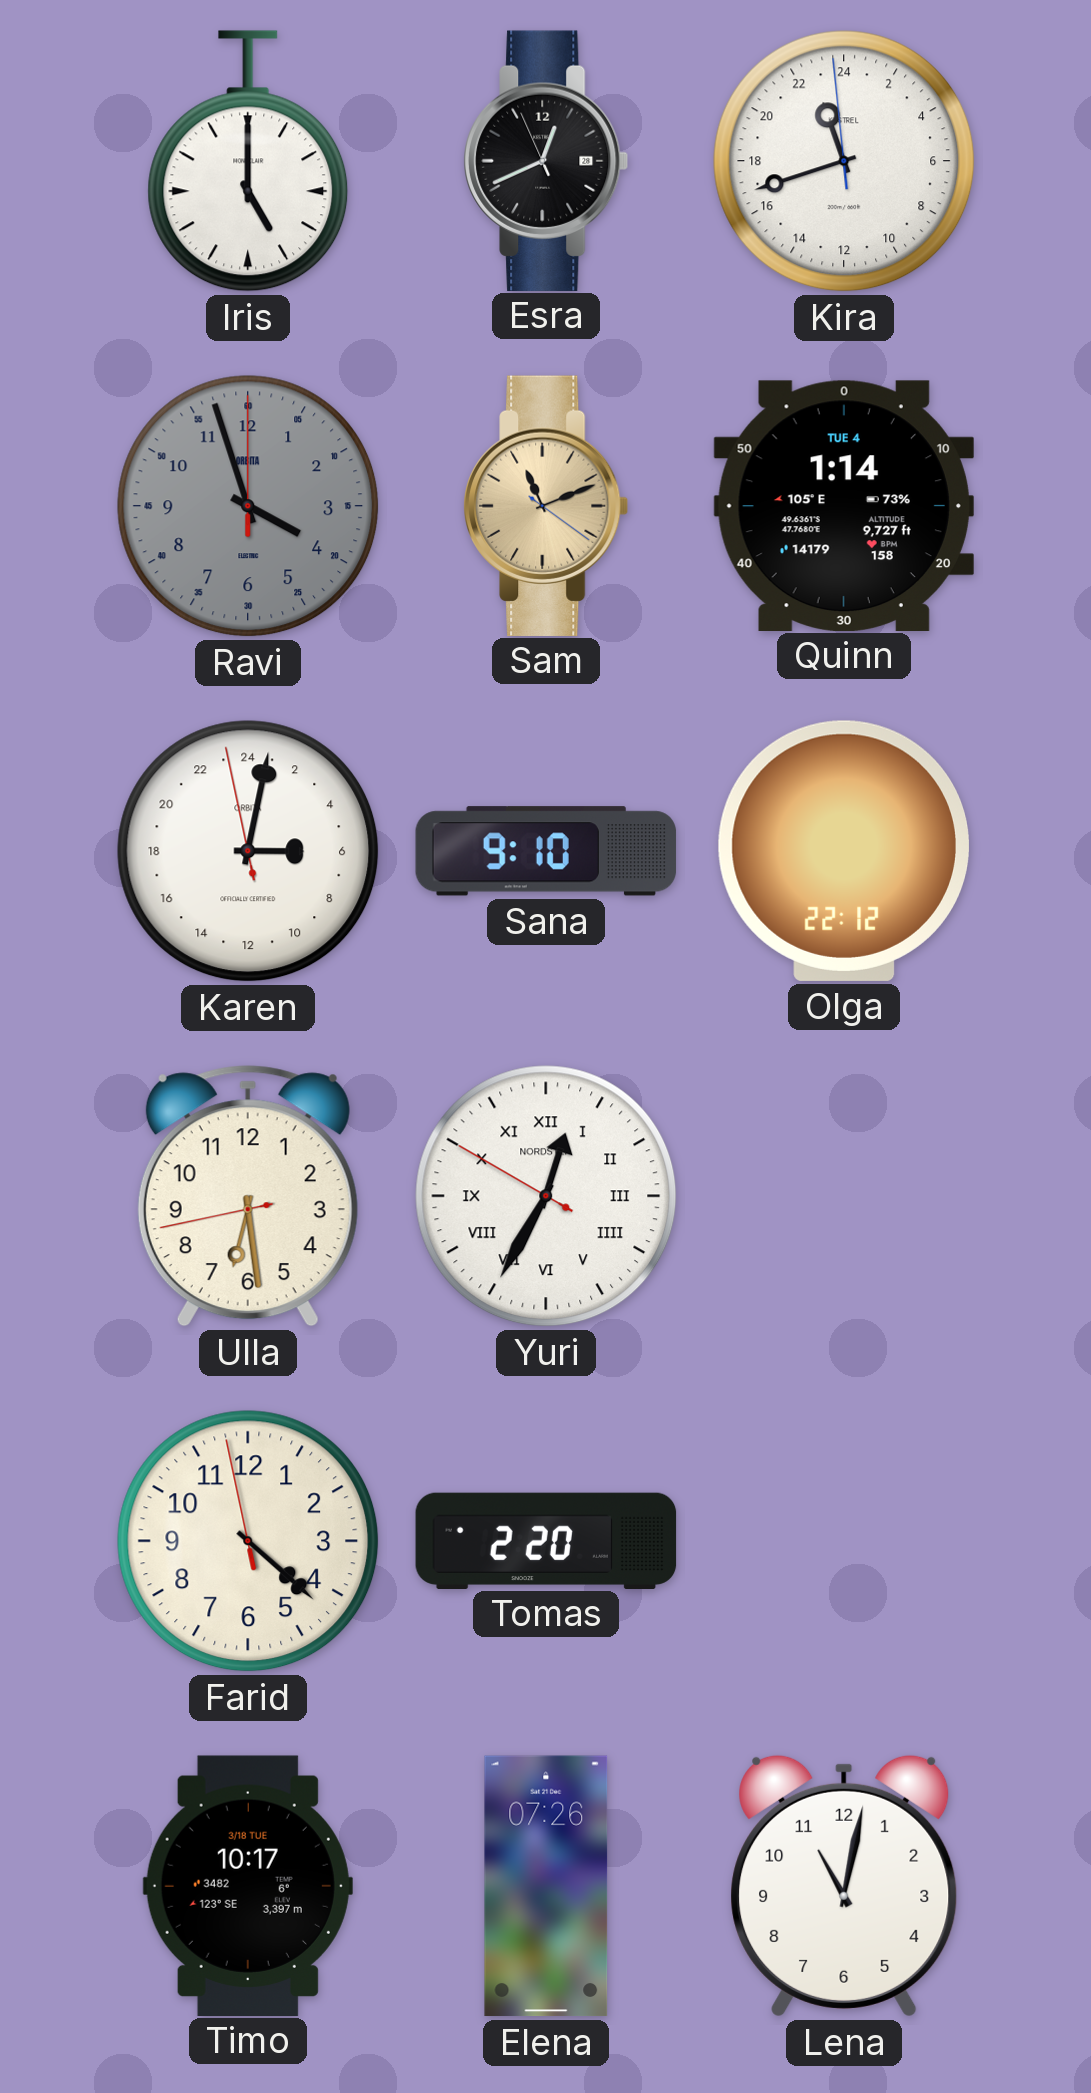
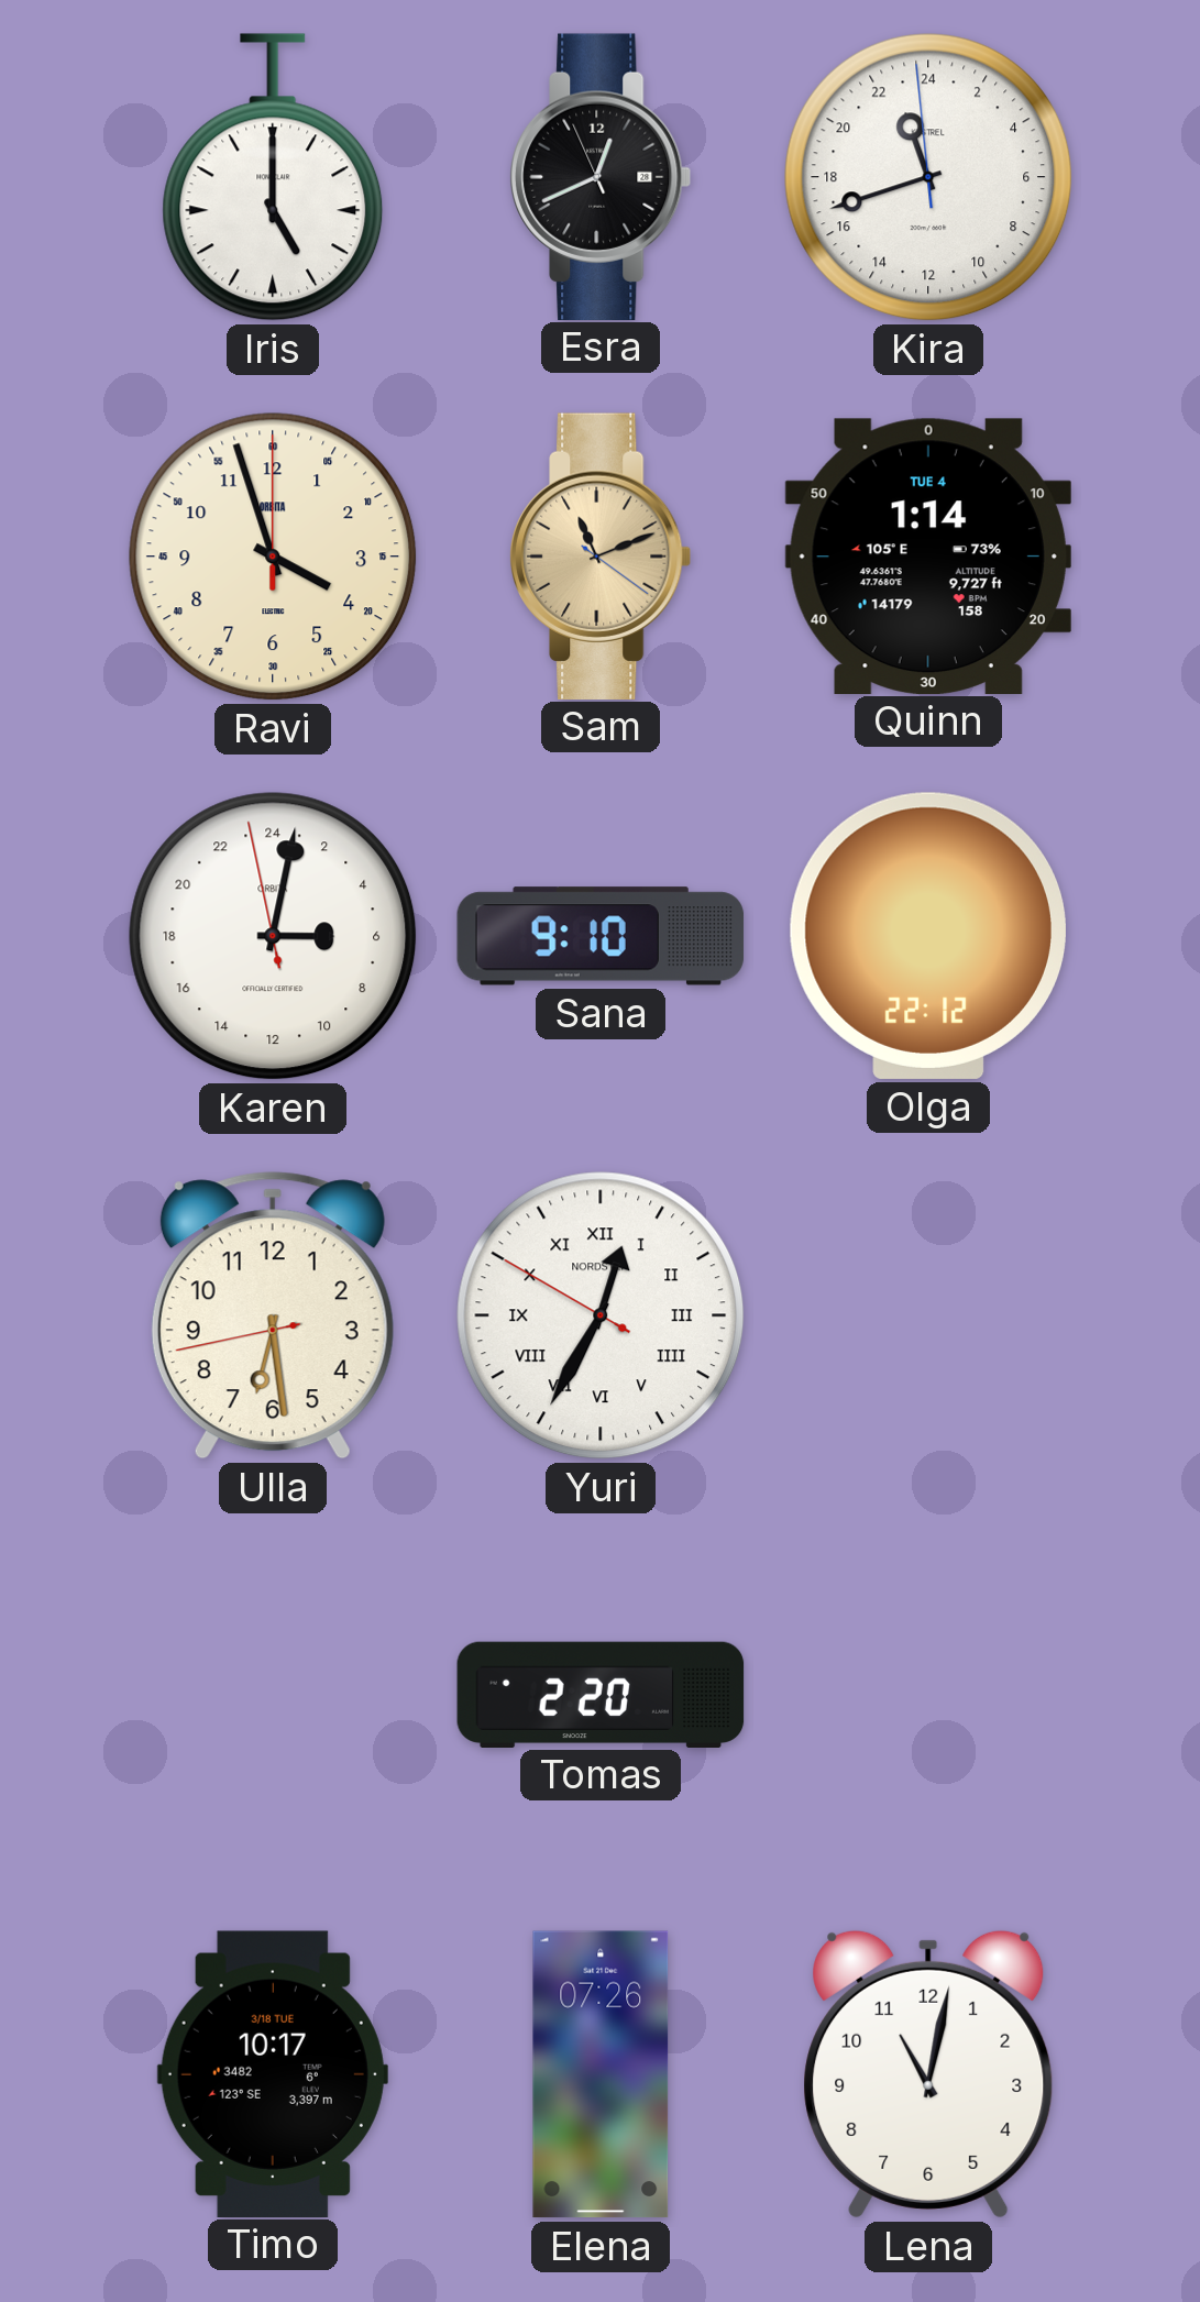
Ravi dial: grey -> cream (273, 557)
Farid: 4:21 -> none (248, 1541)
